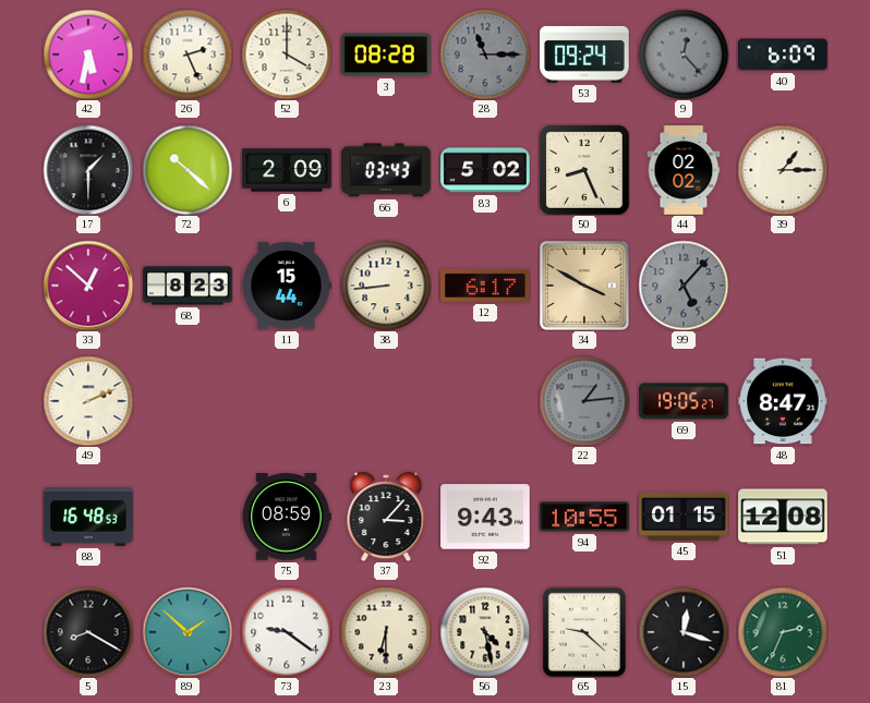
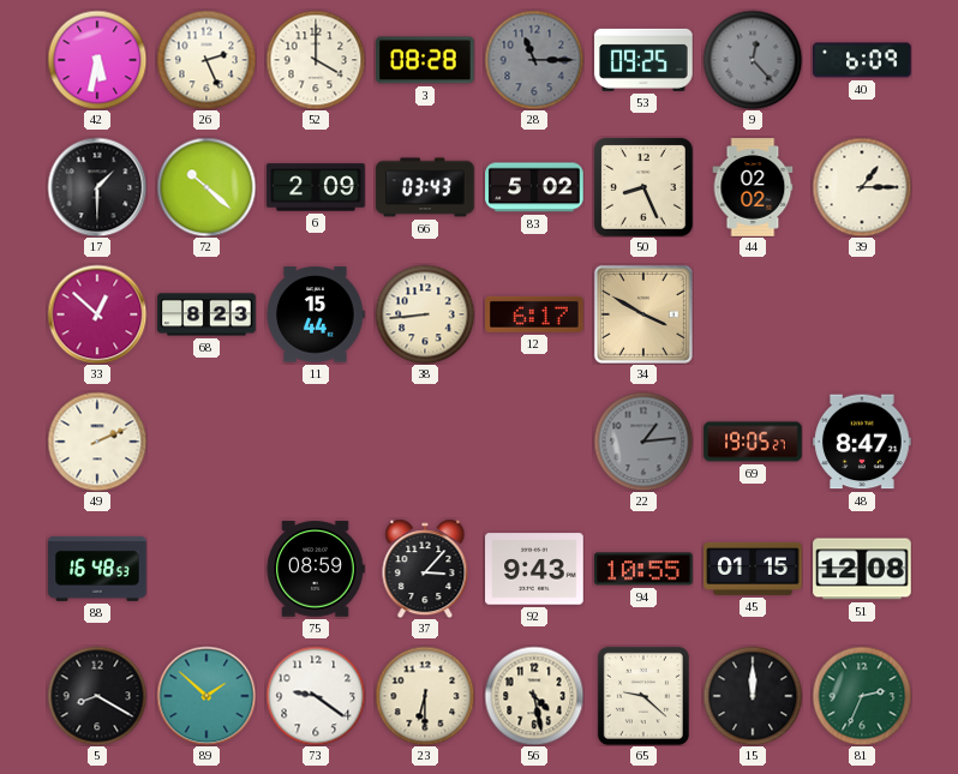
53: 09:24 -> 09:25 (643, 60)
99: 5:07 -> none (684, 286)
15: 12:18 -> 12:00 (753, 696)
